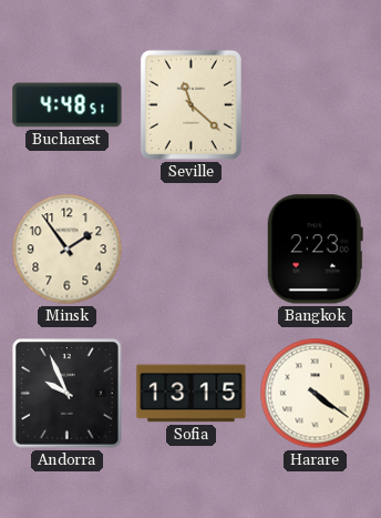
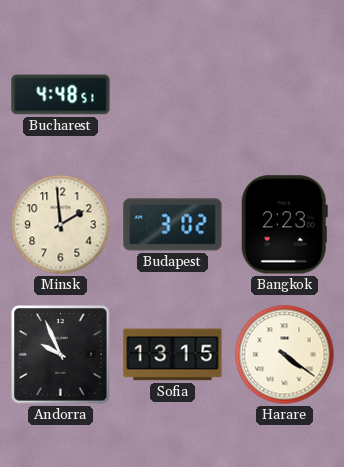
Seville: 11:22 -> none (190, 104)
Minsk: 1:54 -> 1:59 (61, 225)
Budapest: none -> 3:02 (173, 225)
